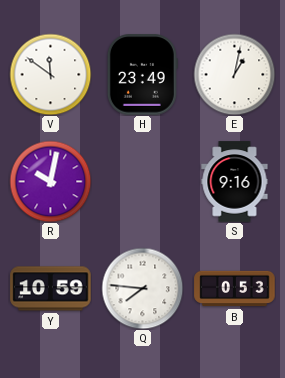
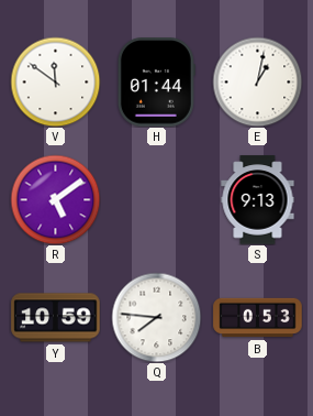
H: 23:49 -> 01:44 (156, 83)
R: 10:02 -> 5:09 (55, 199)
S: 9:16 -> 9:13 (258, 200)
